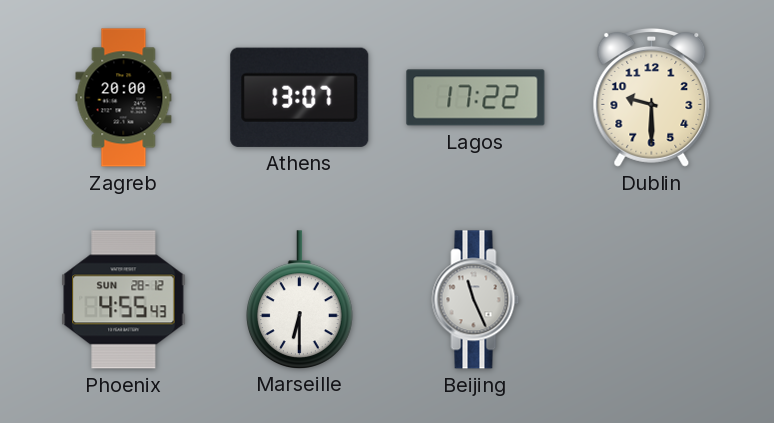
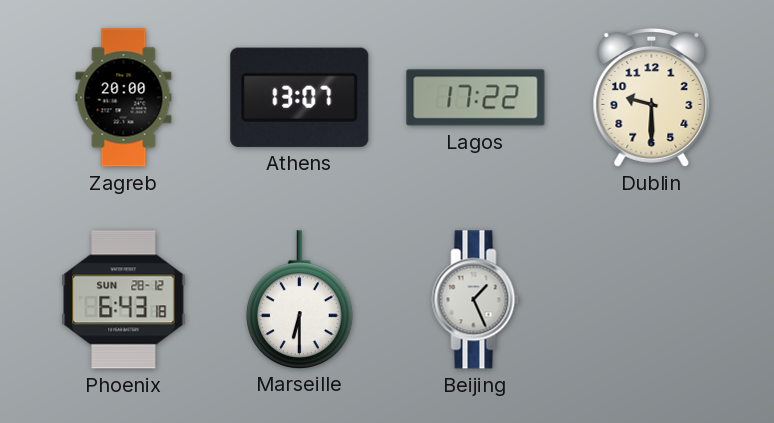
Phoenix: 4:55 -> 6:43 (124, 300)
Beijing: 11:26 -> 1:26 (476, 300)
